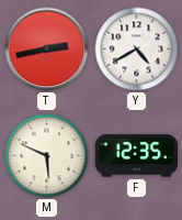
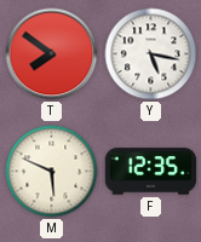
T: 2:43 -> 7:51 (52, 54)
Y: 4:40 -> 5:17 (151, 54)
